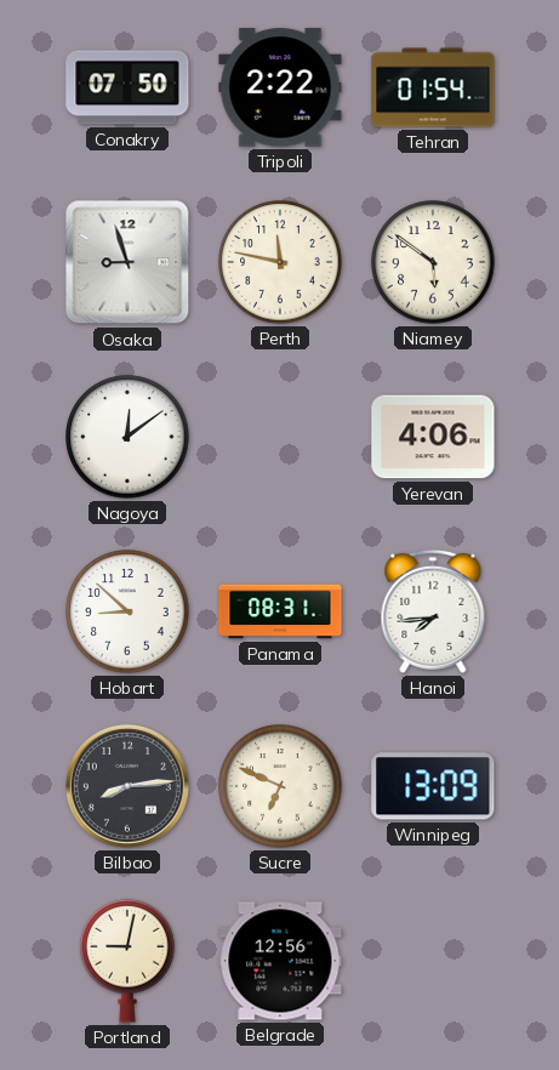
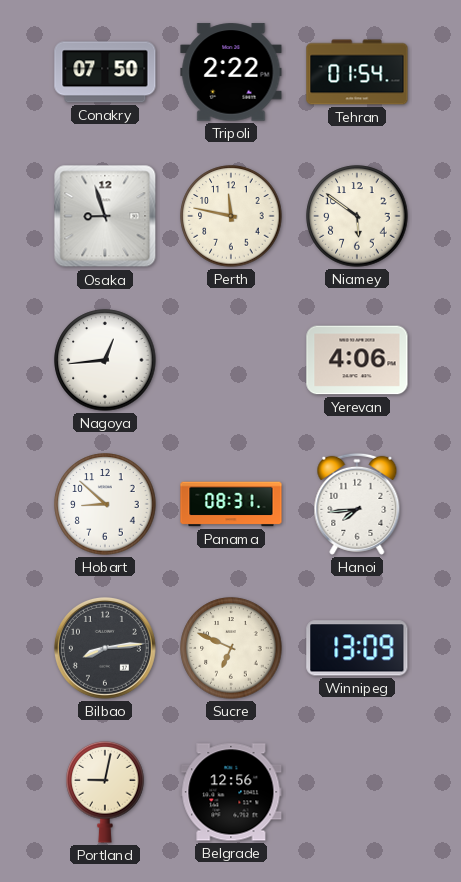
Nagoya: 12:09 -> 12:44 (105, 360)
